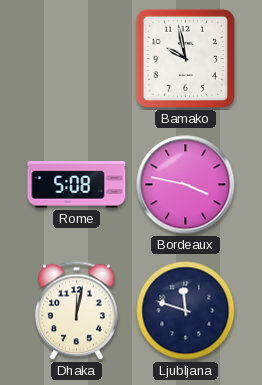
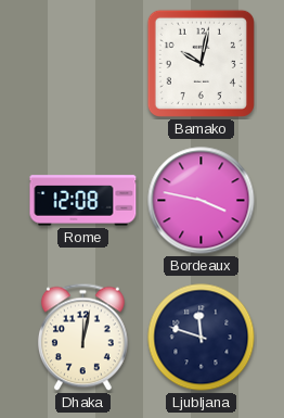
Bamako: 9:58 -> 10:02 (201, 63)
Rome: 5:08 -> 12:08 (83, 201)
